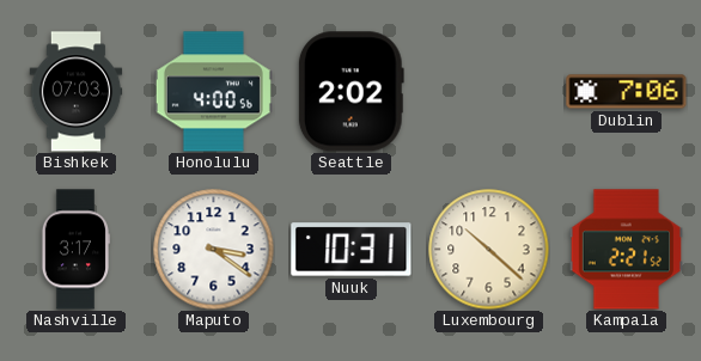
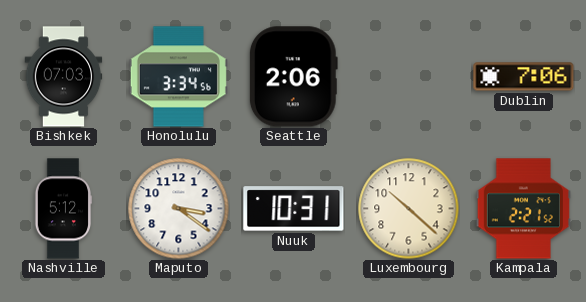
Honolulu: 4:00 -> 3:34 (178, 77)
Seattle: 2:02 -> 2:06 (293, 77)
Nashville: 3:17 -> 5:12 (62, 209)
